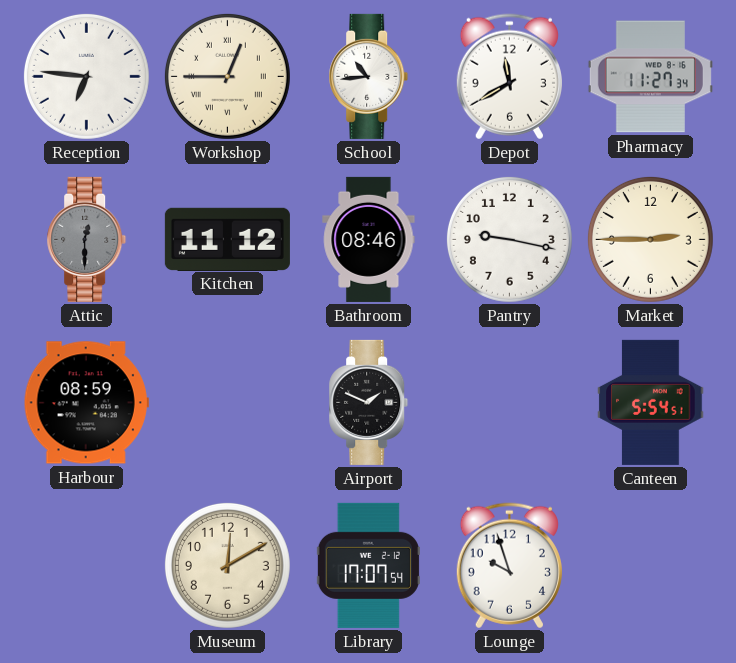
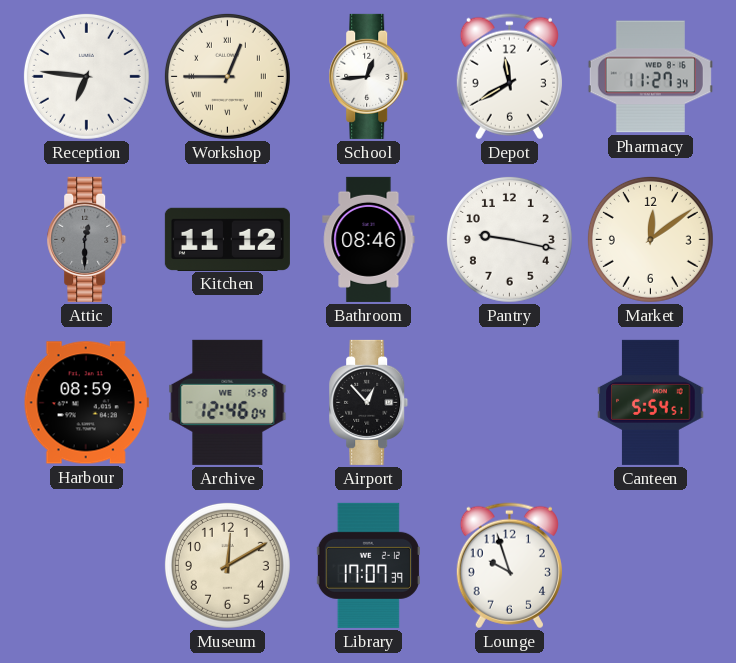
School: 10:44 -> 12:44 (369, 76)
Market: 2:45 -> 12:09 (650, 239)
Archive: none -> 12:46 (228, 402)
Airport: 1:49 -> 12:53 (369, 402)
Library: 17:07:54 -> 17:07:39 (368, 565)
